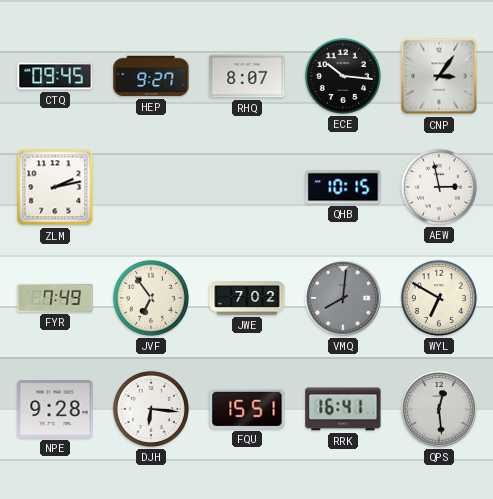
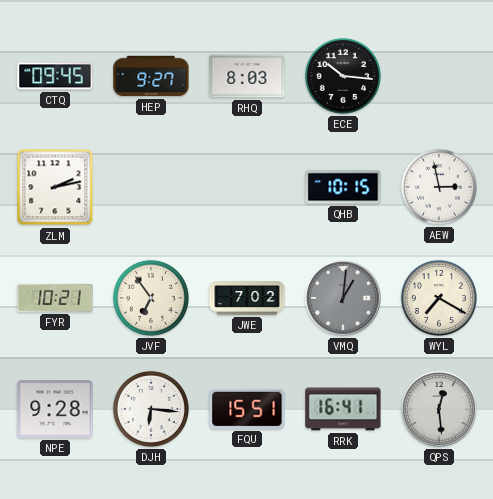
RHQ: 8:07 -> 8:03 (247, 76)
CNP: 3:06 -> none (439, 76)
FYR: 7:49 -> 10:21 (55, 298)
VMQ: 8:01 -> 1:01 (343, 298)
WYL: 6:50 -> 7:20 (439, 298)
